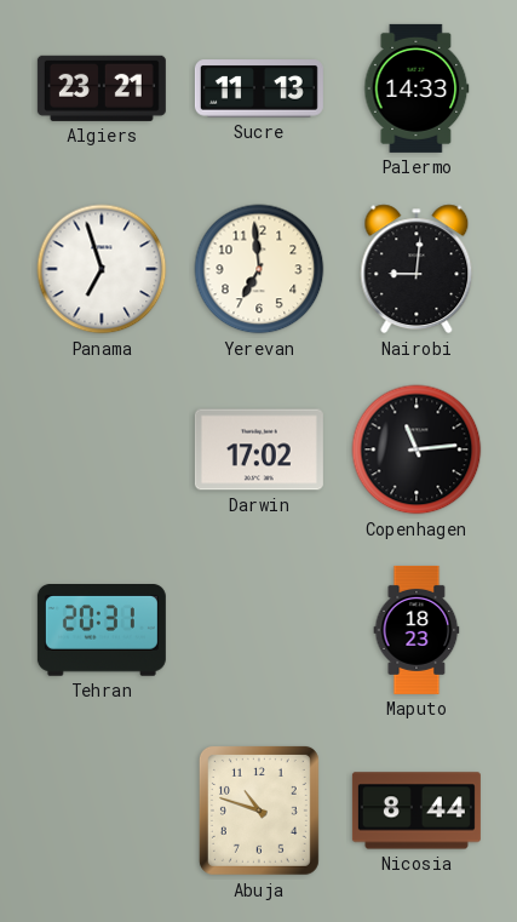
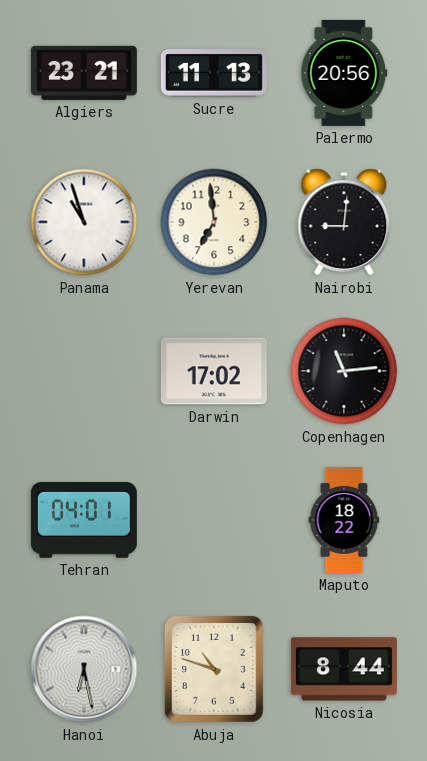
Palermo: 14:33 -> 20:56 (344, 73)
Panama: 6:57 -> 10:57 (84, 222)
Tehran: 20:31 -> 04:01 (84, 521)
Maputo: 18:23 -> 18:22 (344, 520)
Hanoi: none -> 6:28 (84, 669)
